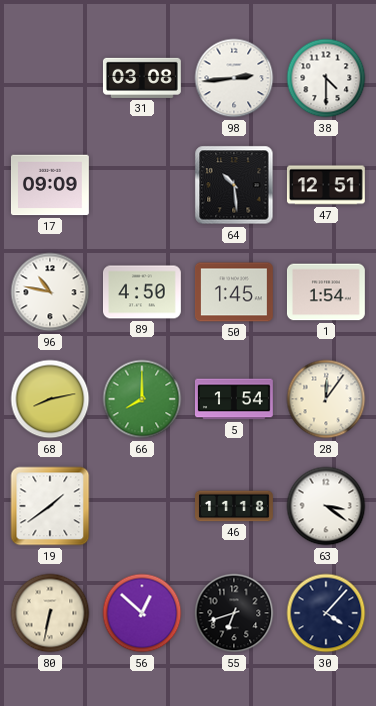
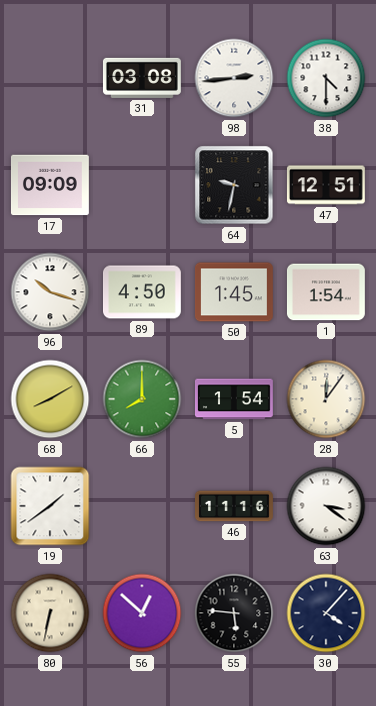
64: 10:29 -> 9:32 (234, 185)
96: 10:47 -> 10:18 (50, 292)
68: 8:13 -> 8:10 (50, 399)
46: 11:18 -> 11:16 (235, 506)
55: 6:42 -> 5:46 (234, 613)
